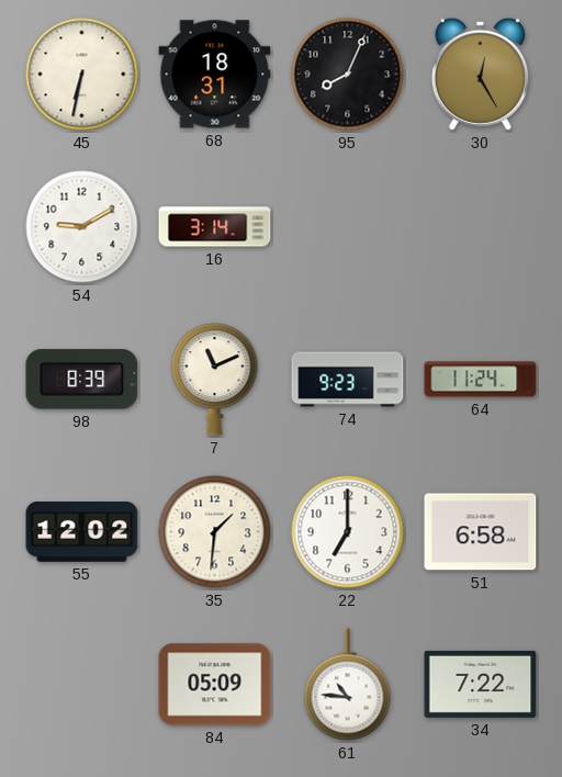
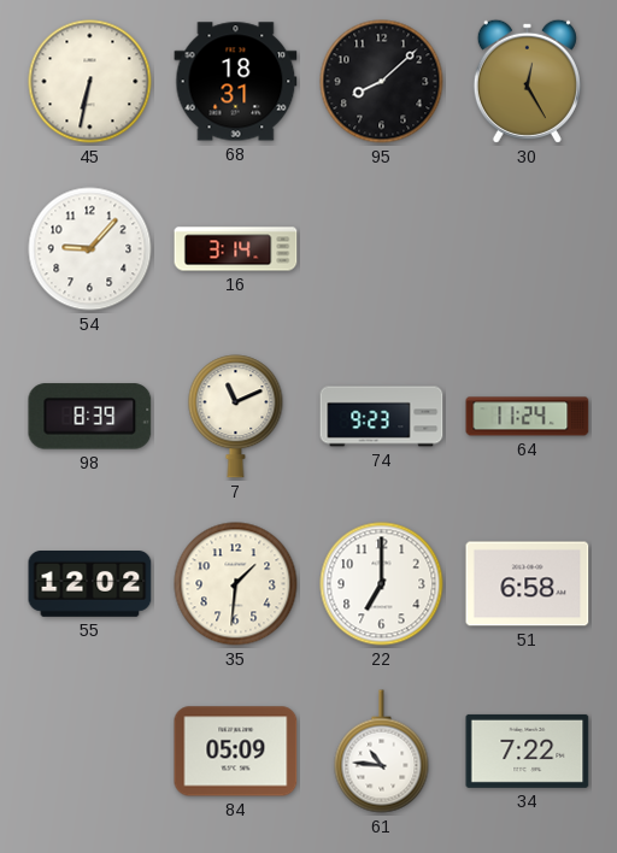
95: 8:04 -> 8:08 (382, 82)
54: 9:10 -> 9:07 (90, 249)
